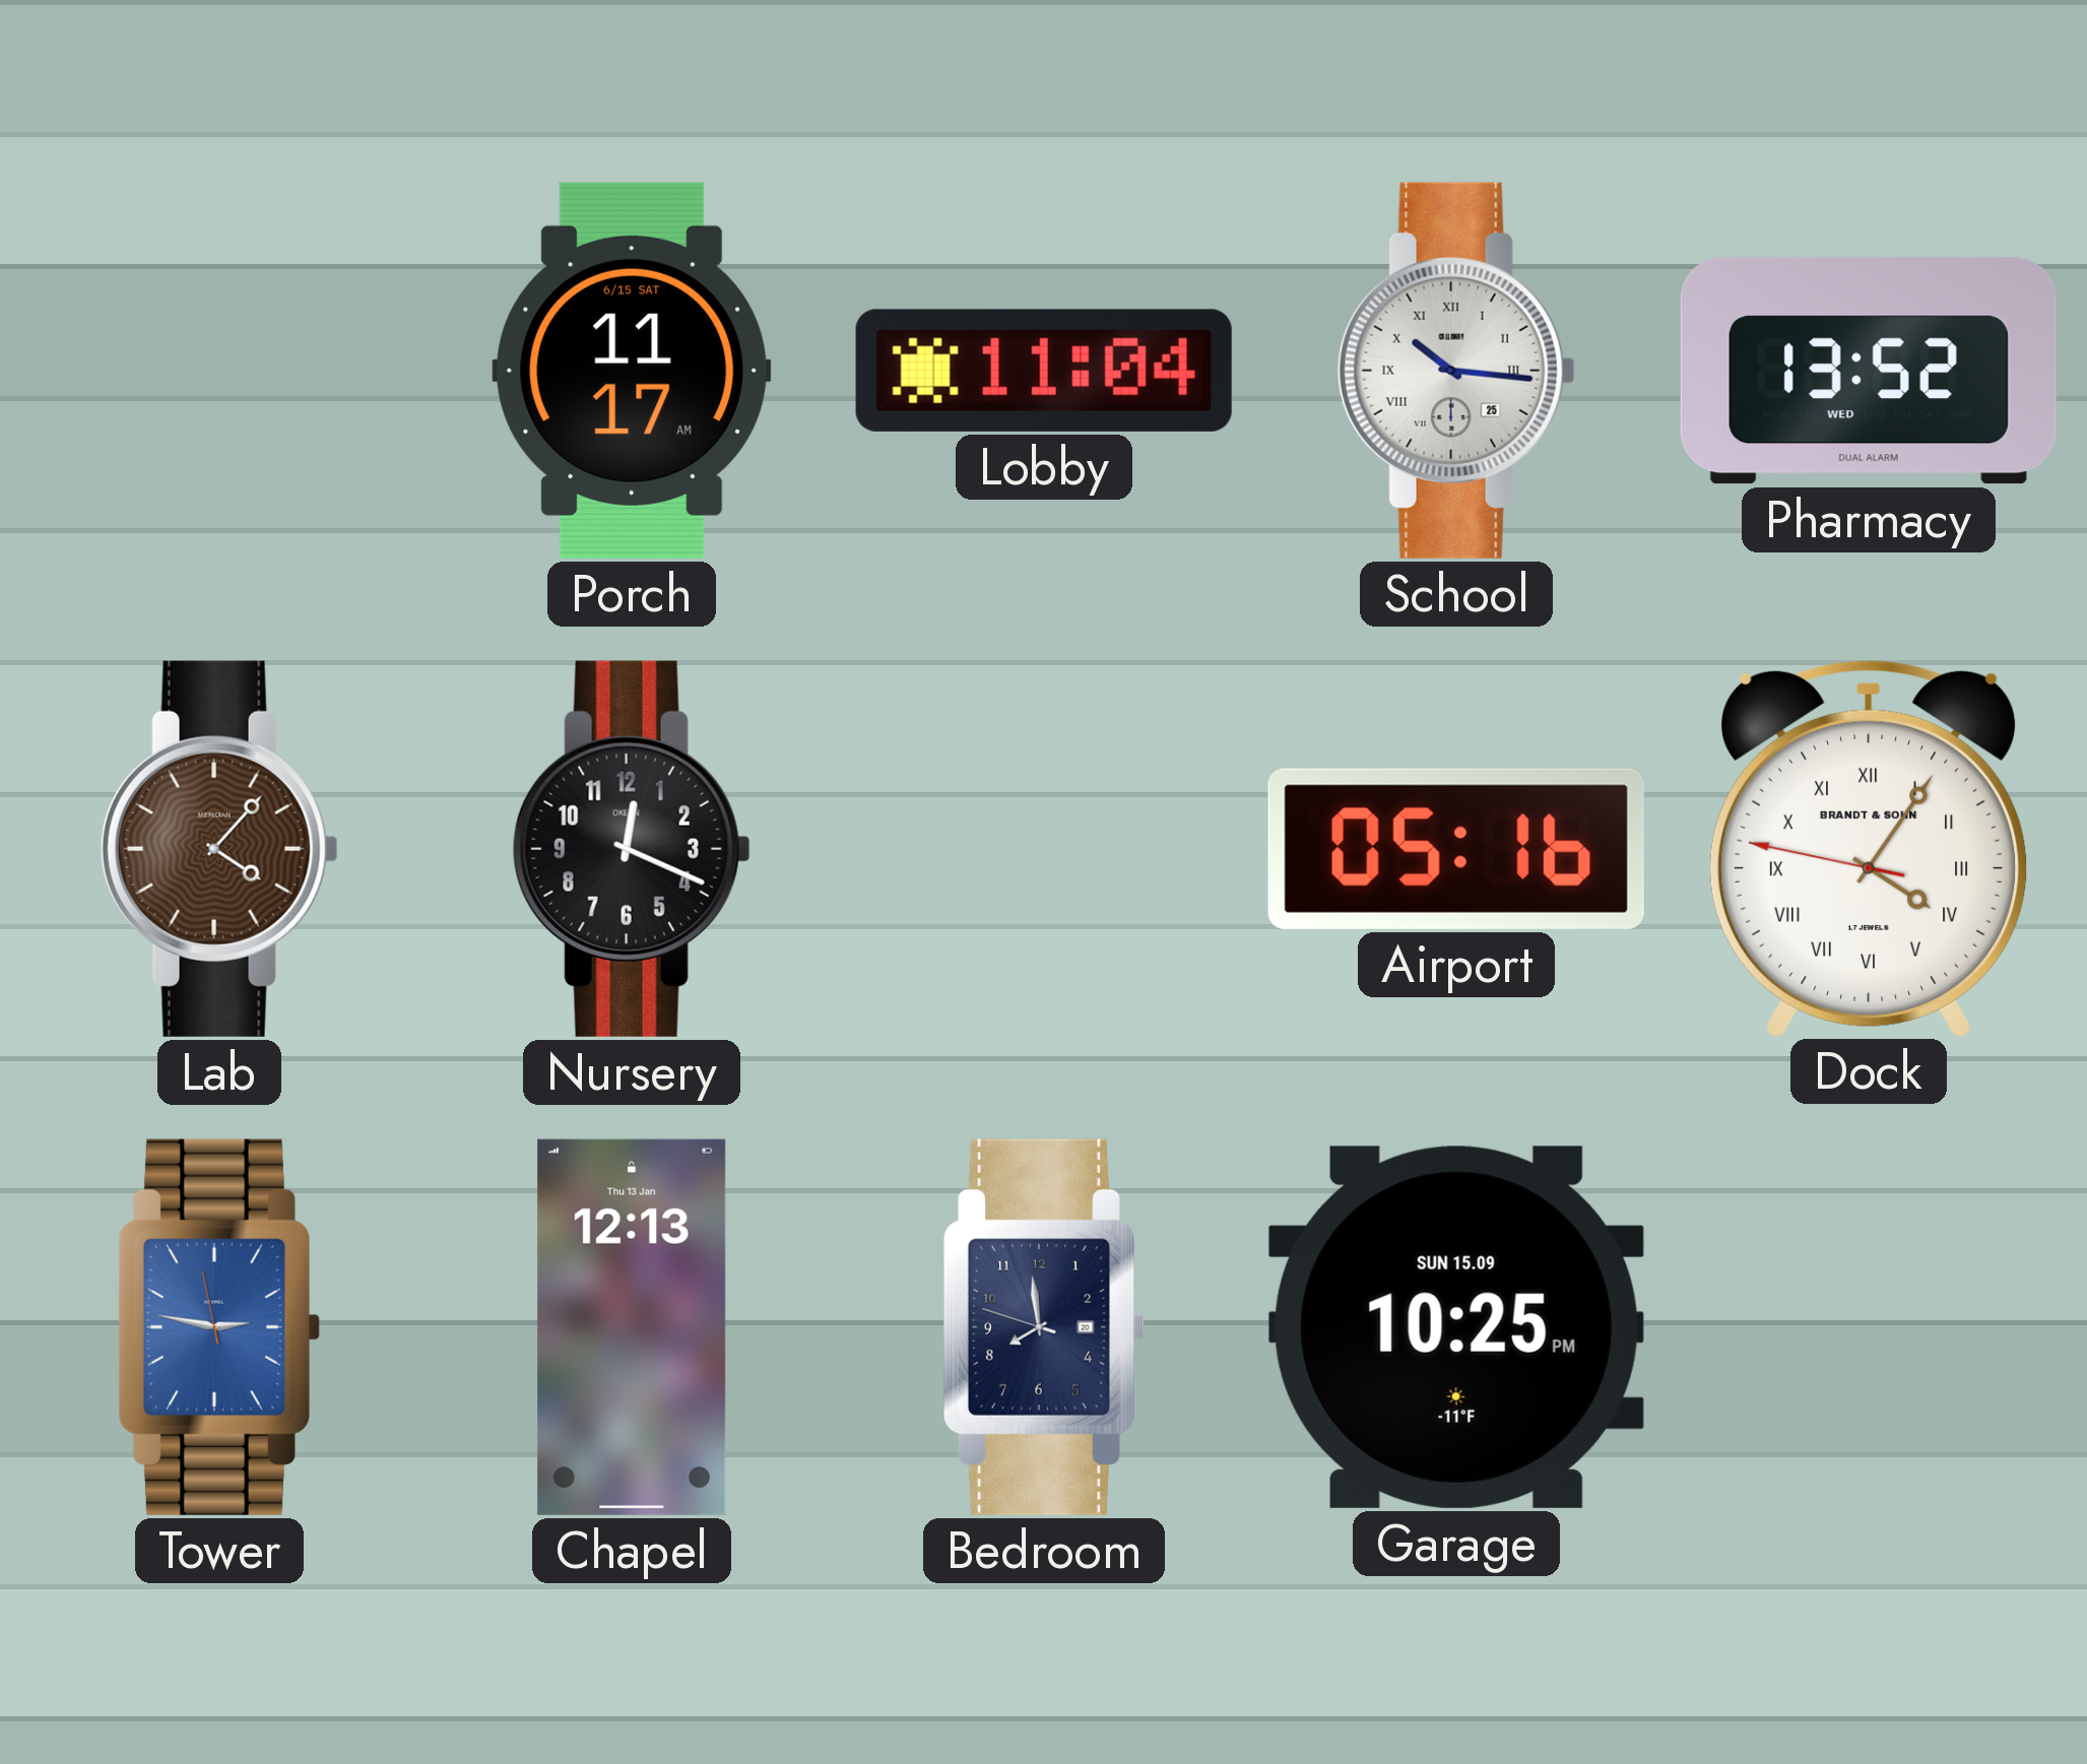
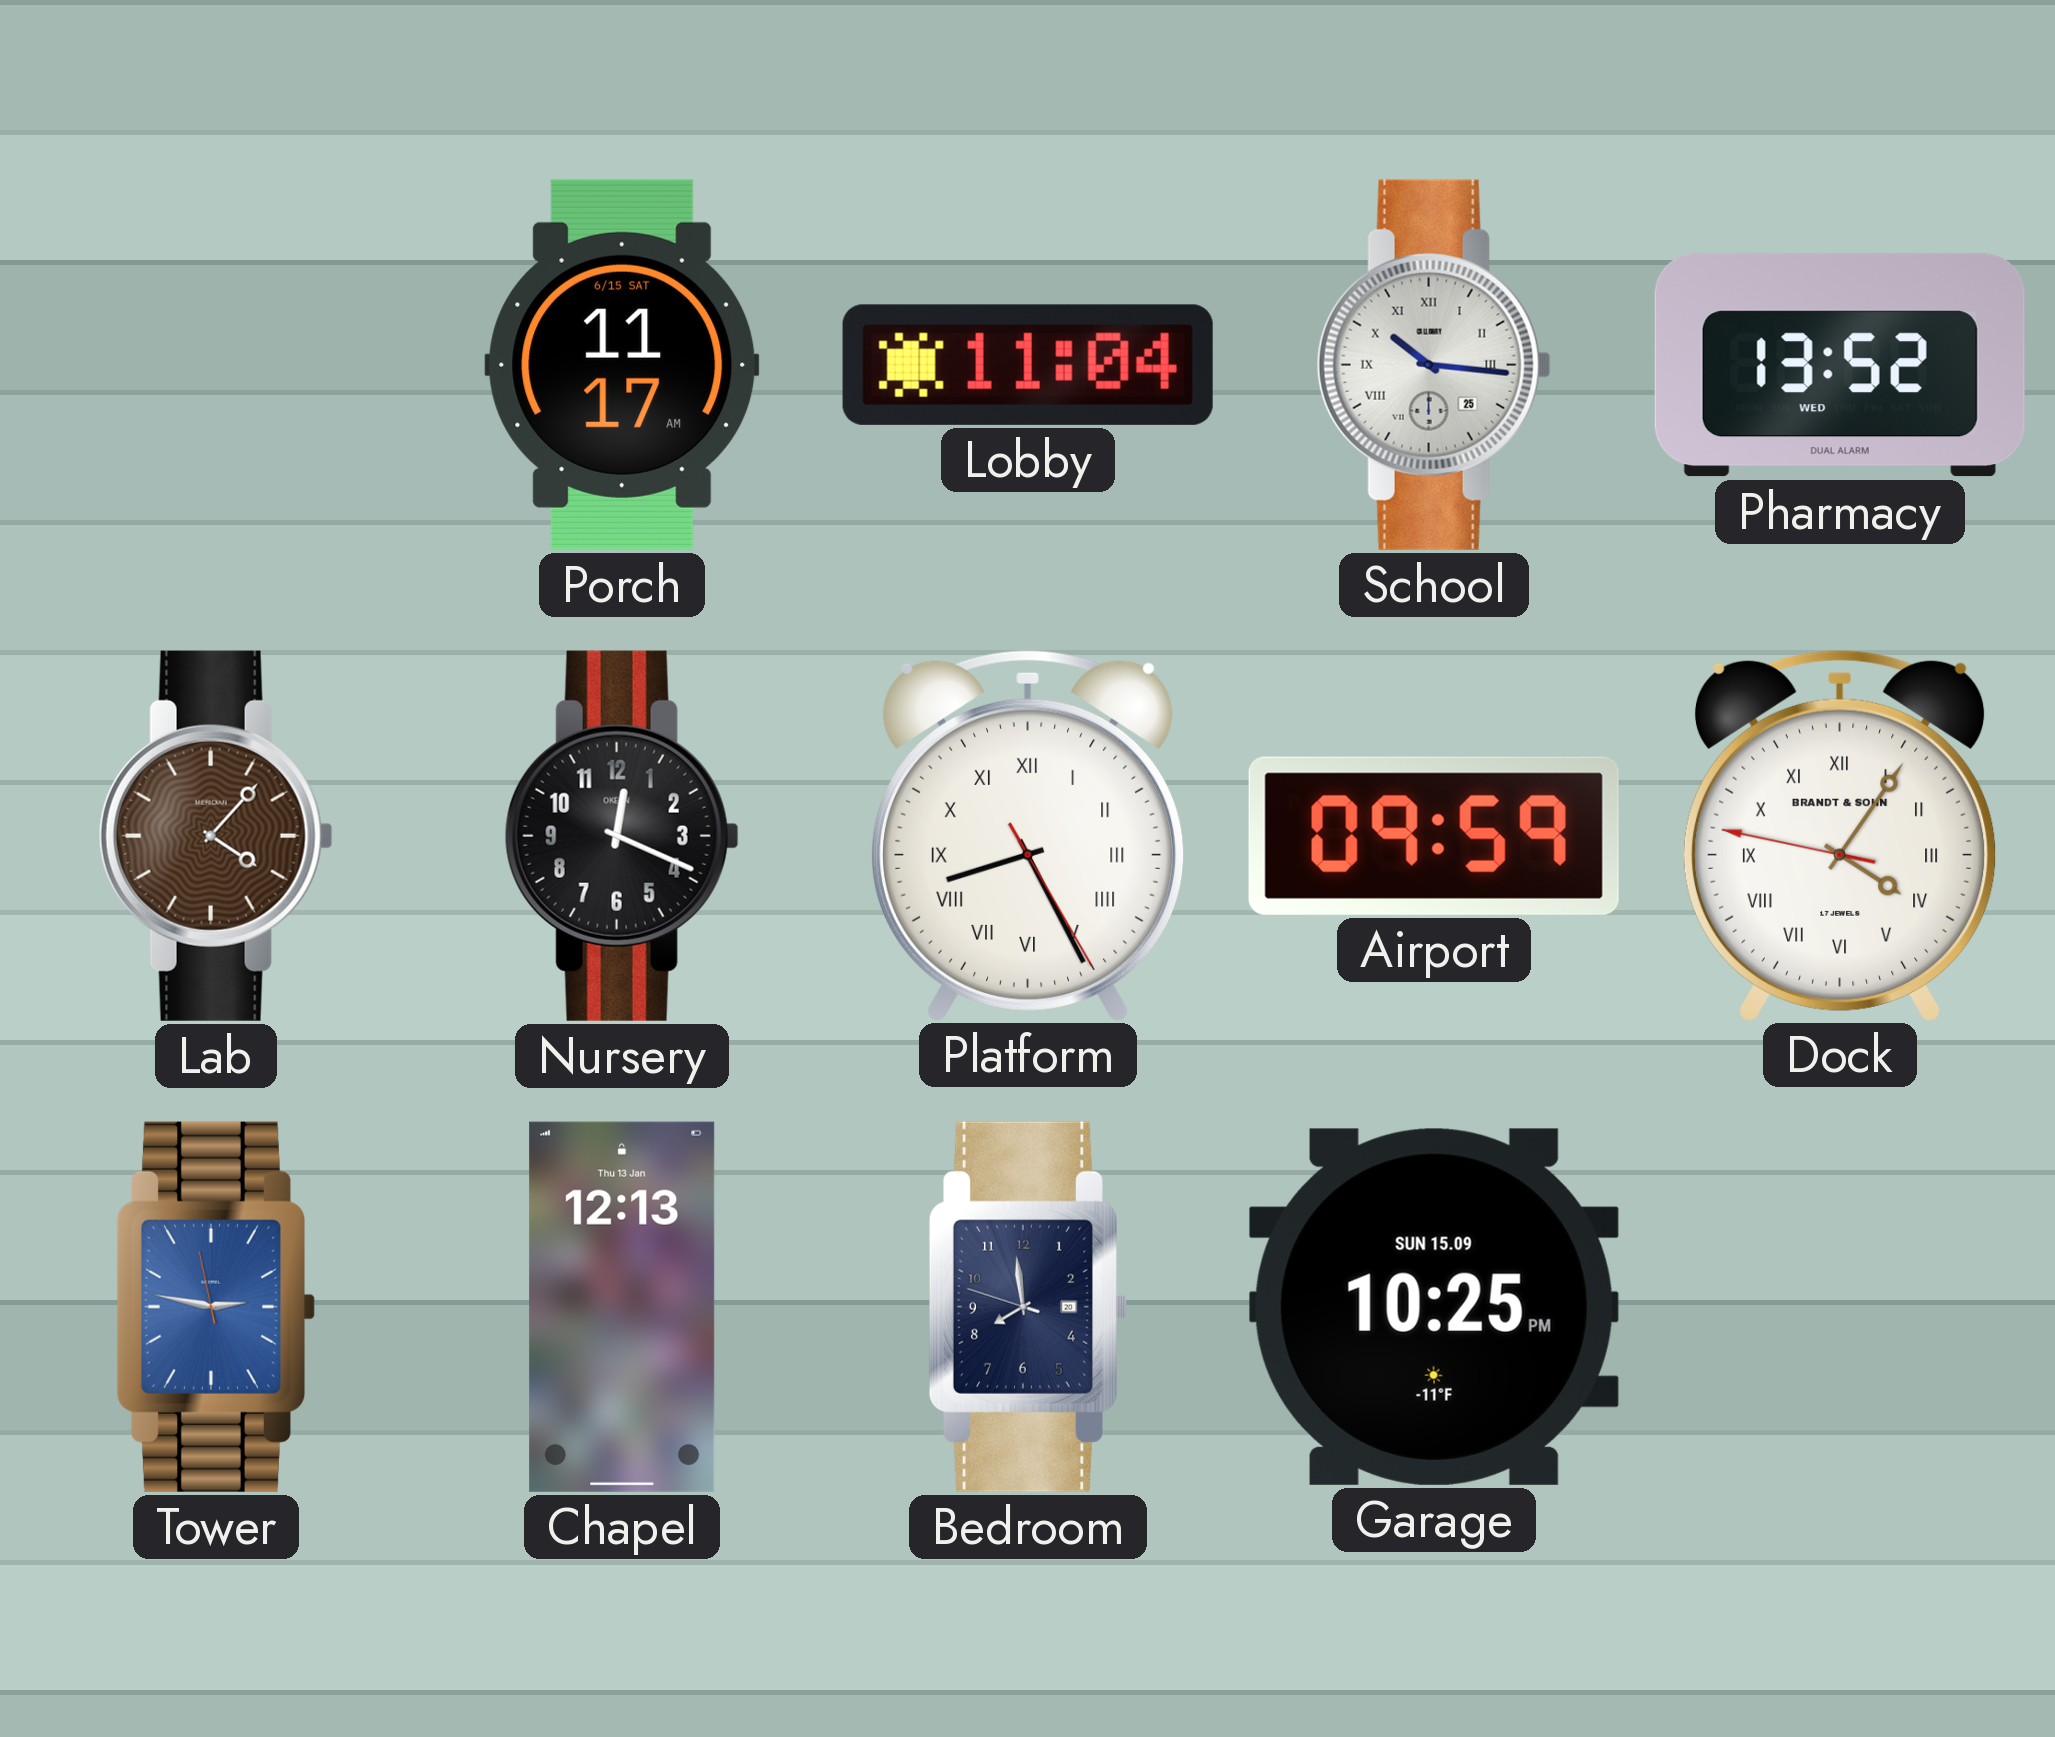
Platform: none -> 8:25 (1028, 835)
Airport: 05:16 -> 09:59 (1434, 836)
